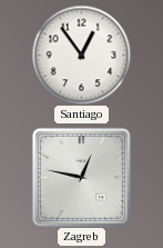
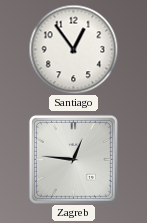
Zagreb: 12:47 -> 12:46 (73, 159)
